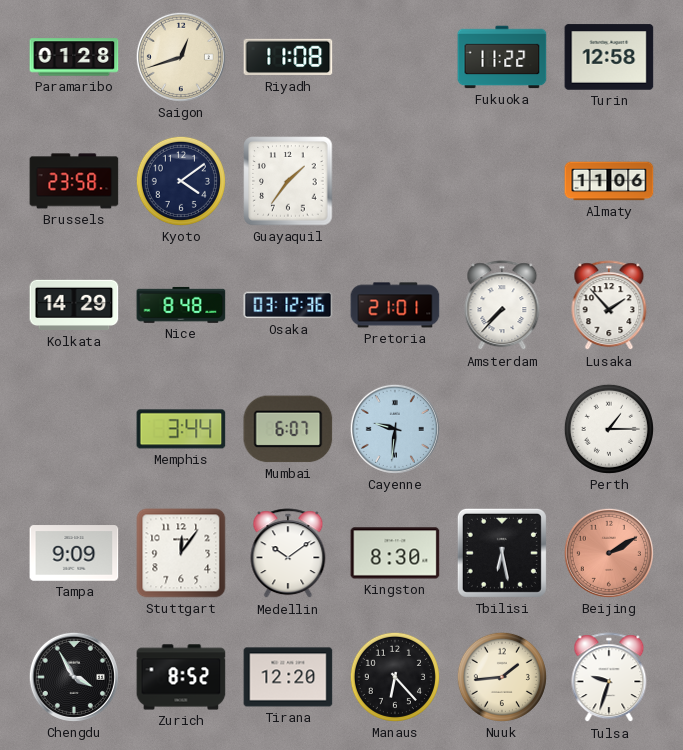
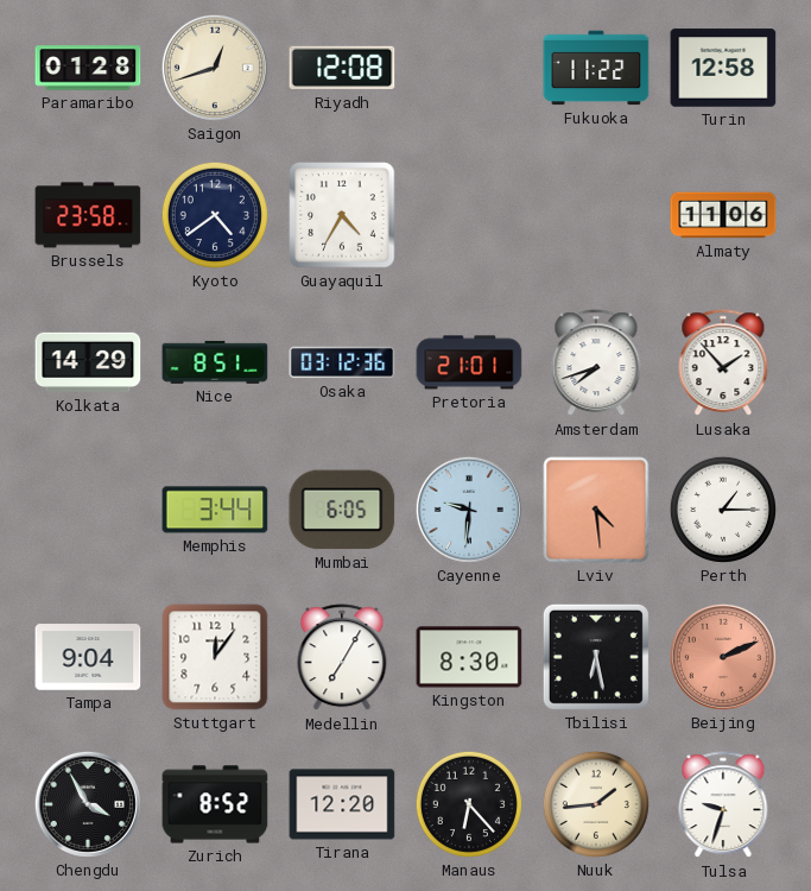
Riyadh: 11:08 -> 12:08 (342, 68)
Kyoto: 4:09 -> 4:39 (215, 215)
Guayaquil: 1:36 -> 4:35 (342, 215)
Nice: 8:48 -> 8:51 (215, 362)
Amsterdam: 7:37 -> 7:42 (596, 364)
Mumbai: 6:07 -> 6:05 (342, 510)
Lviv: none -> 4:29 (596, 510)
Tampa: 9:09 -> 9:04 (88, 657)
Medellin: 10:09 -> 7:05 (342, 658)
Beijing: 2:10 -> 2:11 (723, 657)
